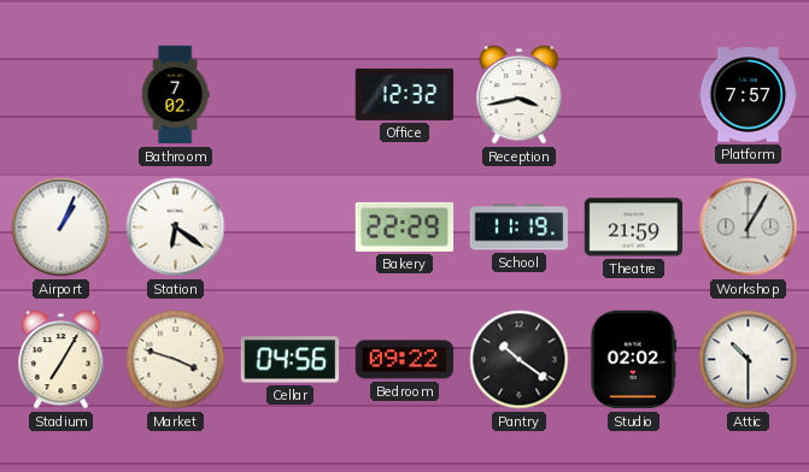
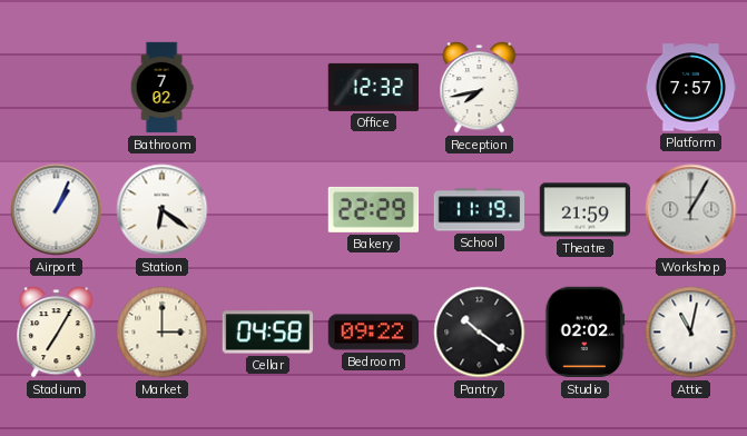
Reception: 3:43 -> 7:43 (480, 88)
Market: 3:48 -> 3:00 (163, 333)
Cellar: 04:56 -> 04:58 (268, 333)
Attic: 10:30 -> 11:02 (691, 333)
